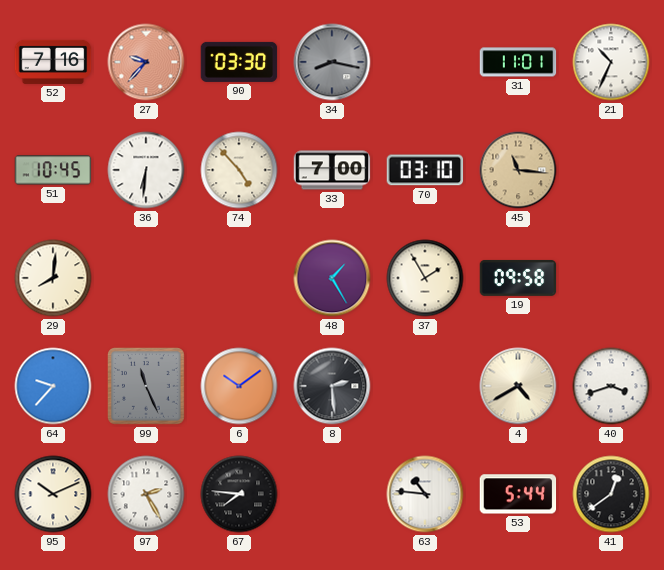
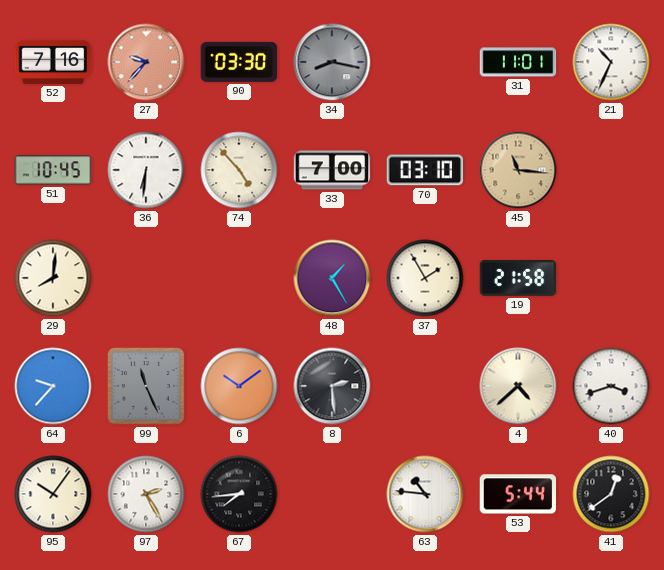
19: 09:58 -> 21:58 (518, 278)
4: 4:40 -> 4:38 (518, 386)
95: 10:11 -> 10:06 (53, 494)
67: 7:46 -> 7:44 (239, 494)
